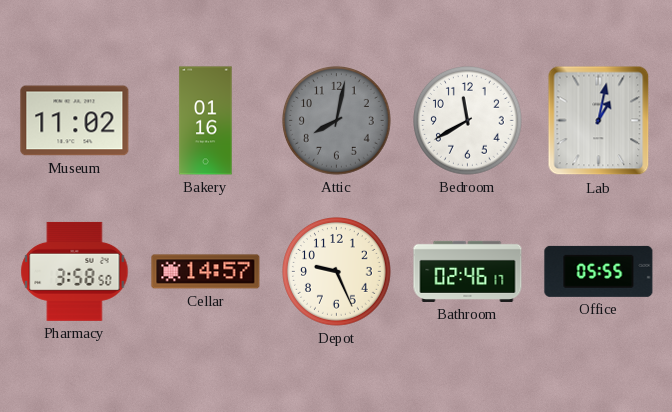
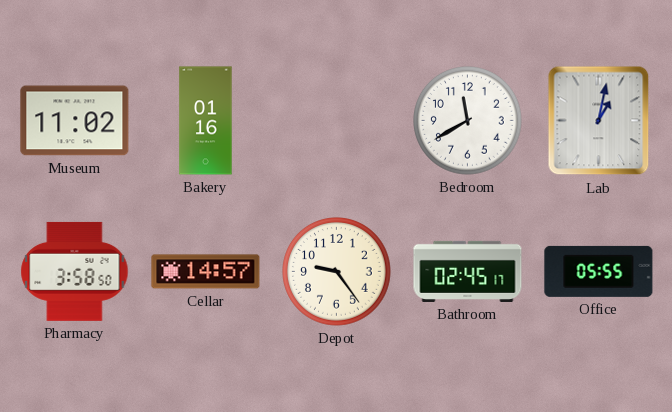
Attic: 8:02 -> none (337, 121)
Depot: 9:26 -> 9:24 (337, 272)
Bathroom: 02:46 -> 02:45 (468, 271)
